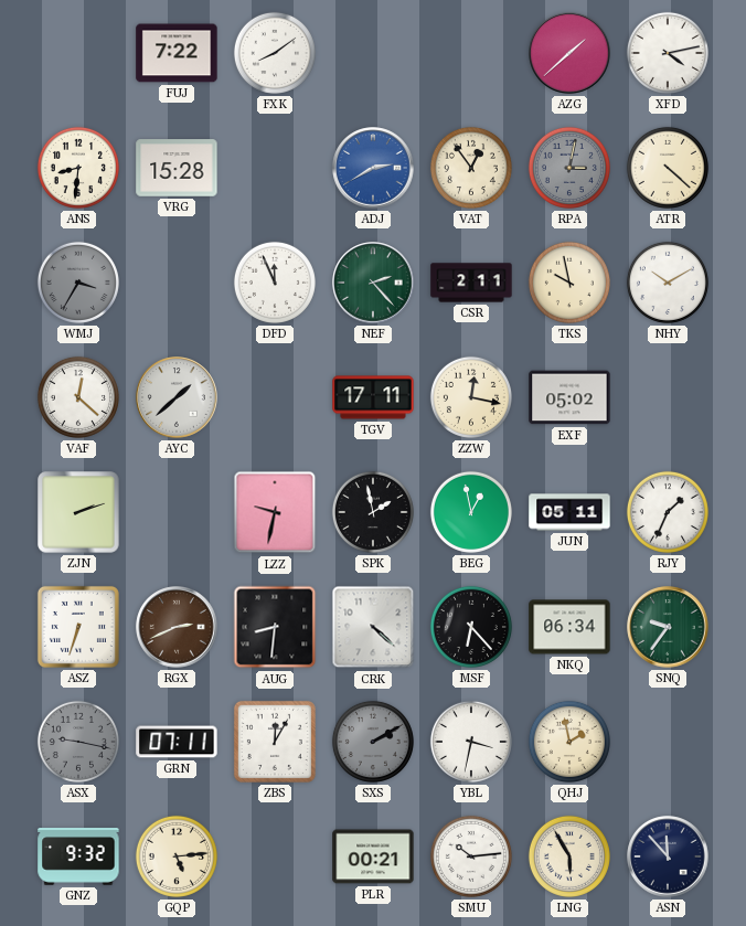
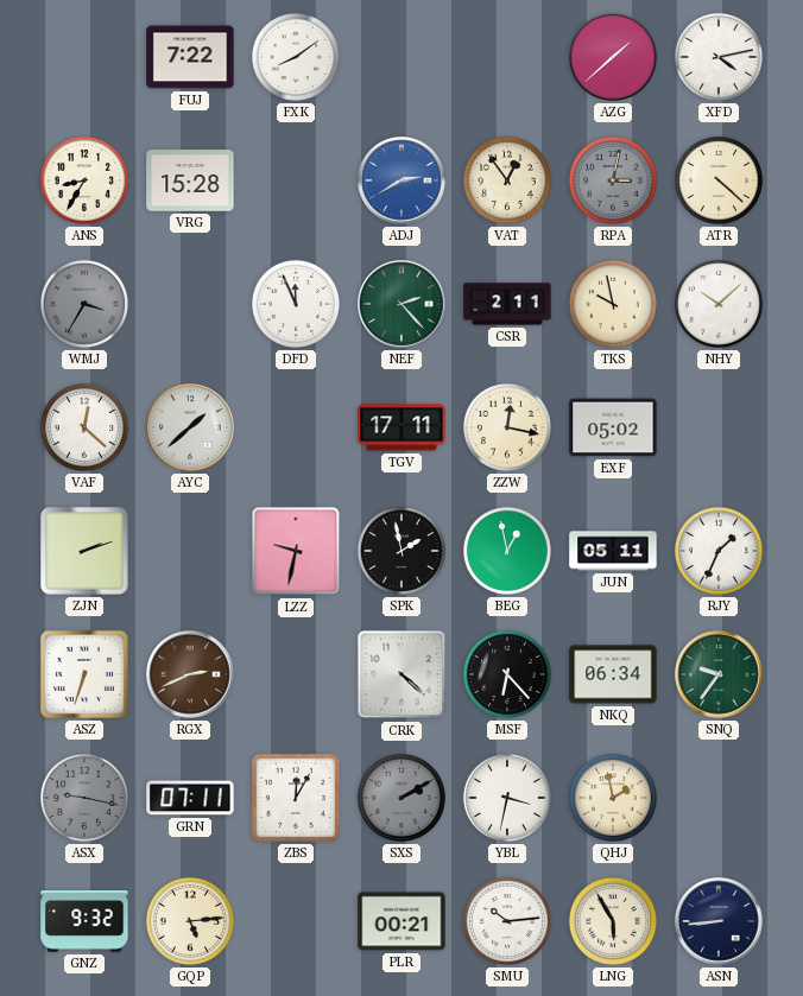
ANS: 8:31 -> 8:35 (84, 180)
NHY: 10:10 -> 10:08 (719, 304)
AUG: 8:31 -> none (275, 627)
ASN: 11:53 -> 8:44 (719, 921)
